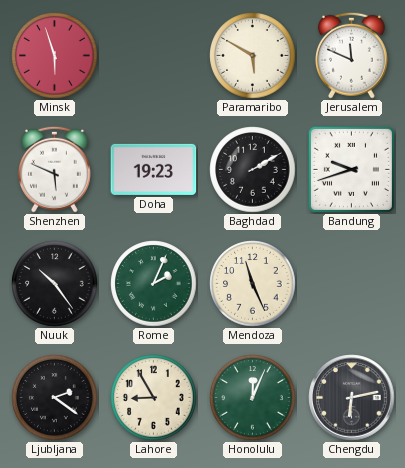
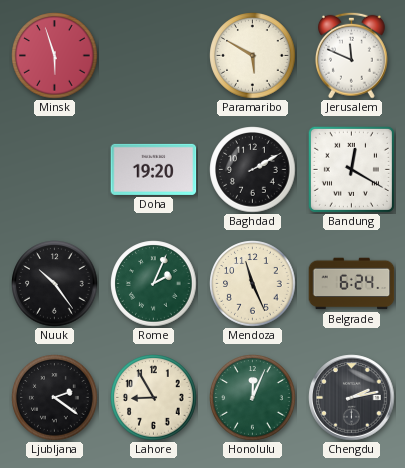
Shenzhen: 5:49 -> none (54, 169)
Doha: 19:23 -> 19:20 (154, 169)
Bandung: 9:42 -> 12:20 (351, 169)
Belgrade: none -> 6:24 (352, 284)
Chengdu: 6:13 -> 2:13 (352, 398)
